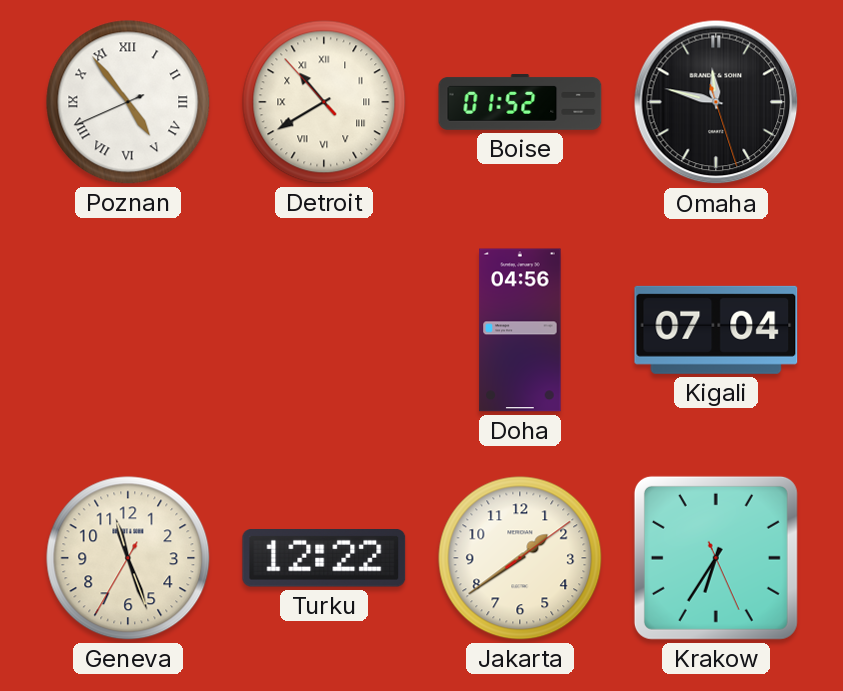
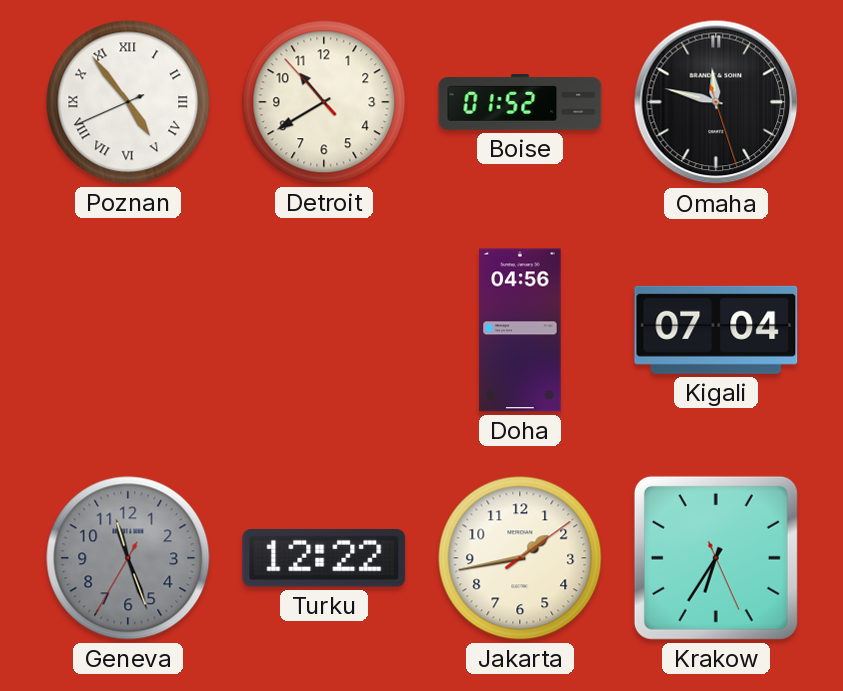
Detroit numerals: Roman -> Arabic (324, 102)
Geneva dial: cream -> grey (128, 558)
Jakarta: 1:39 -> 1:43 (520, 558)
